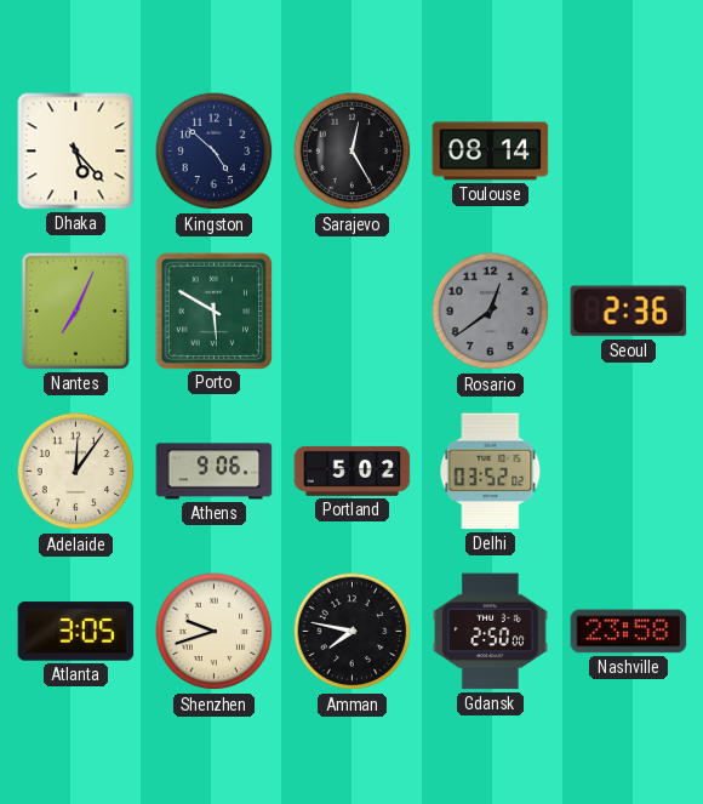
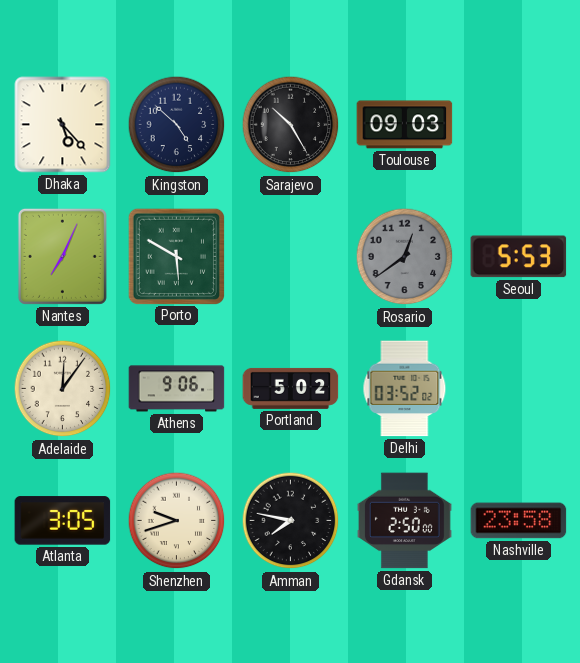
Sarajevo: 12:25 -> 10:25 (291, 125)
Toulouse: 08:14 -> 09:03 (405, 125)
Seoul: 2:36 -> 5:53 (519, 257)
